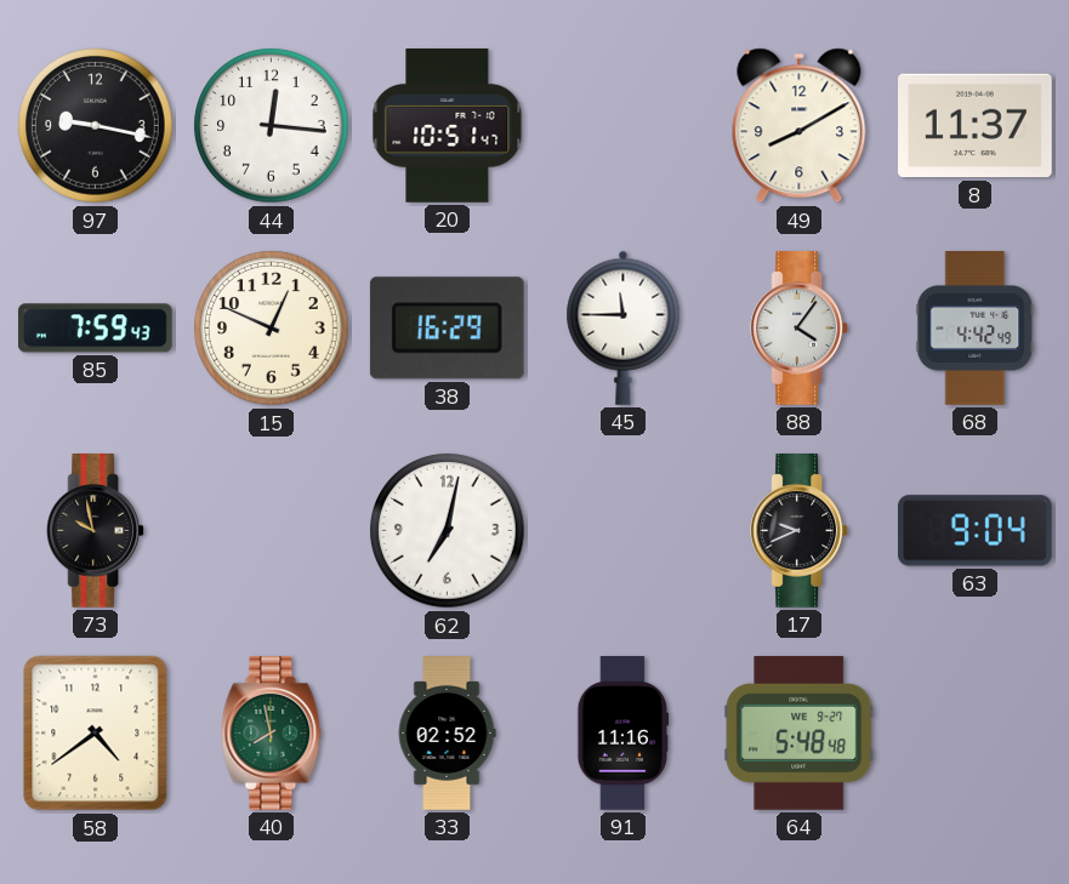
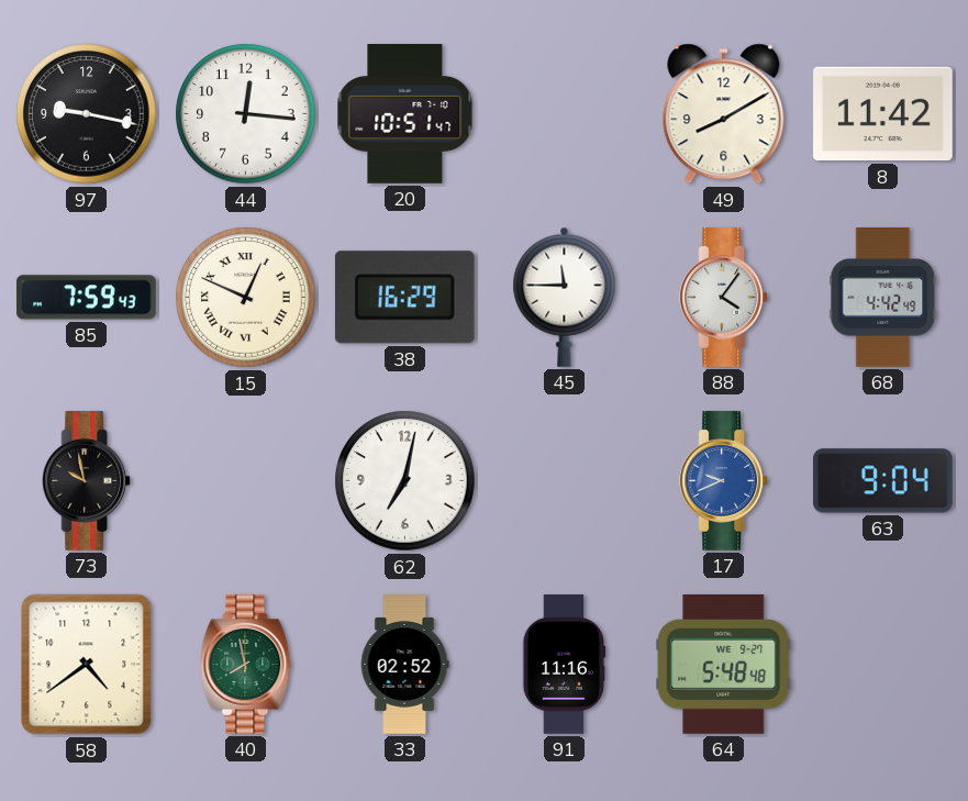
8: 11:37 -> 11:42 (883, 114)
15 numerals: Arabic -> Roman (246, 298)
17 dial: black -> blue (724, 481)
